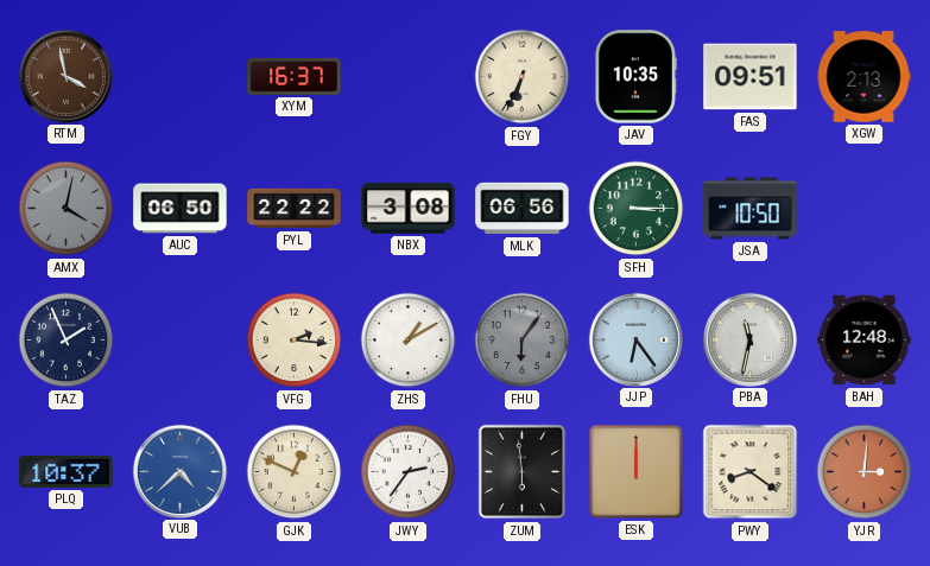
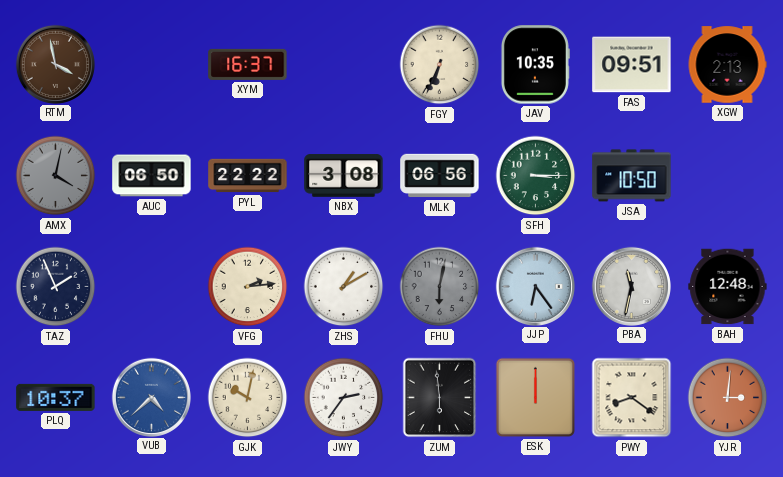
VFG: 2:16 -> 2:14 (248, 287)
FHU: 6:06 -> 6:02 (440, 287)
GJK: 12:49 -> 10:02 (248, 398)
